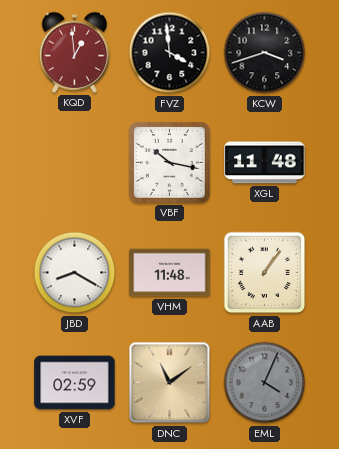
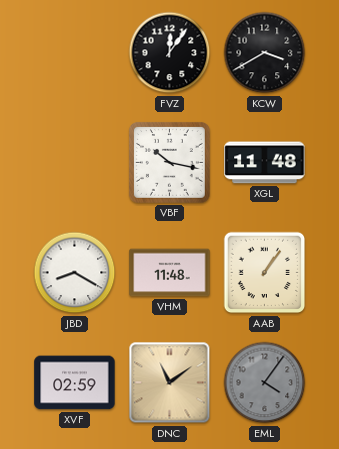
KQD: 12:59 -> none (75, 52)
FVZ: 3:59 -> 12:06 (170, 53)
KCW: 3:42 -> 3:40 (265, 53)
EML: 4:04 -> 4:06 (265, 383)
